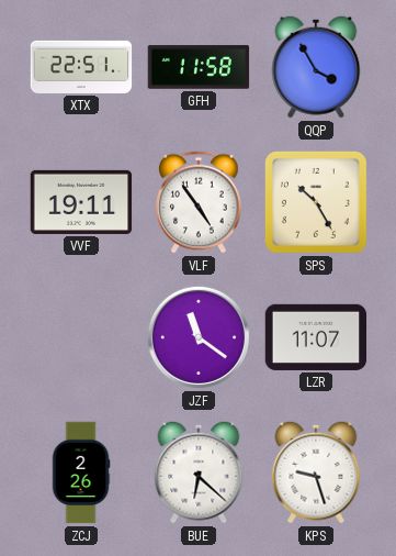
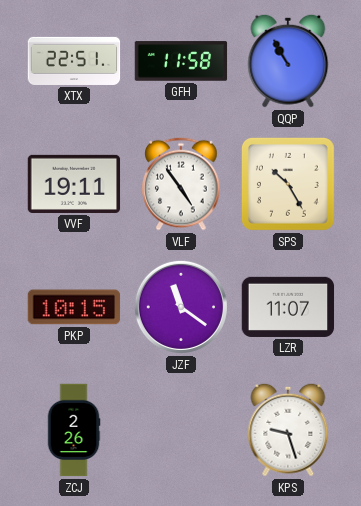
QQP: 3:55 -> 10:55 (288, 61)
PKP: none -> 10:15 (74, 307)
BUE: 6:22 -> none (199, 472)
